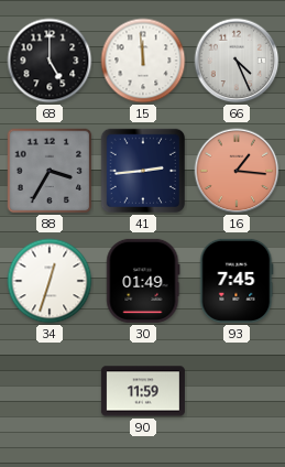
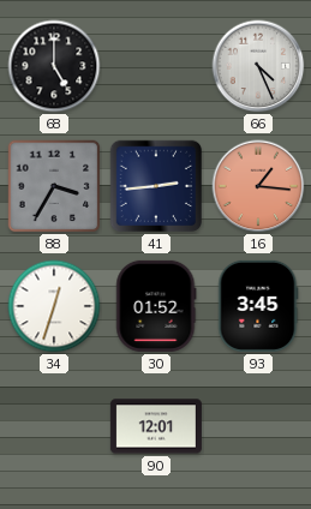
15: 11:59 -> none (143, 61)
30: 01:49 -> 01:52 (156, 306)
93: 7:45 -> 3:45 (258, 306)
90: 11:59 -> 12:01 (156, 426)
